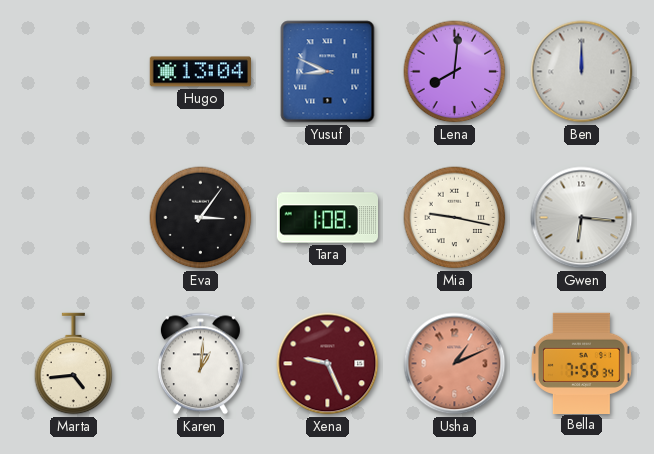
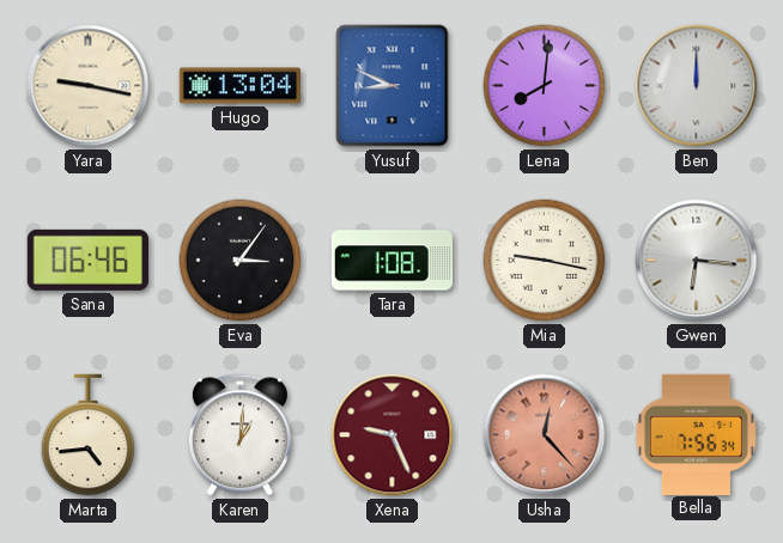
Yara: none -> 9:17 (89, 86)
Sana: none -> 06:46 (87, 260)
Usha: 1:11 -> 12:23 (545, 435)
